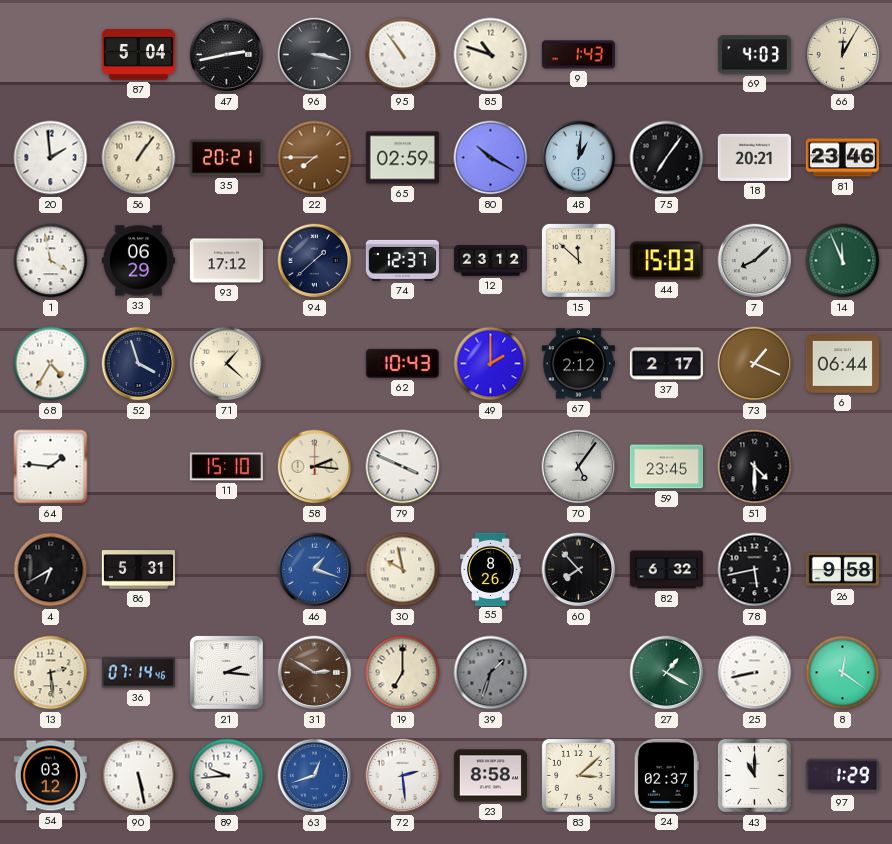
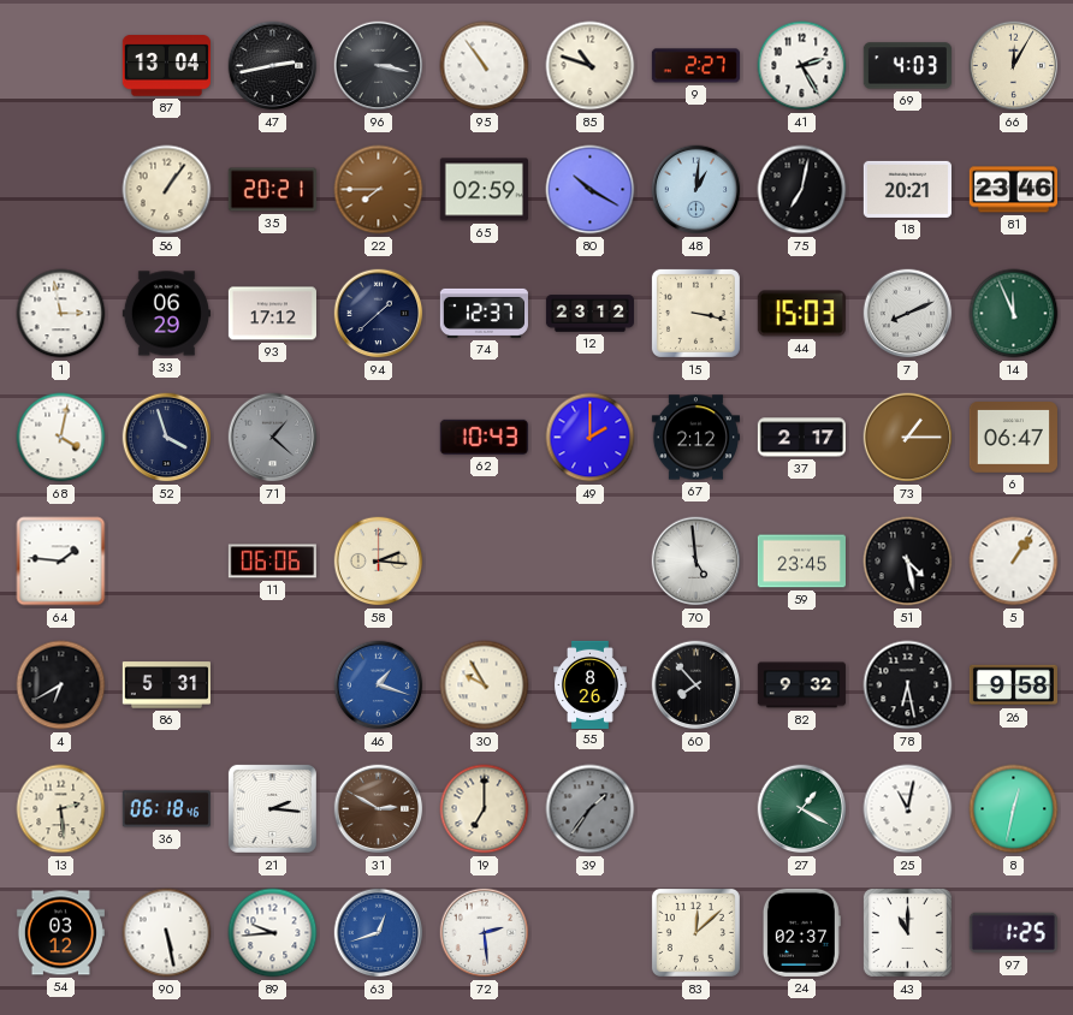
87: 5:04 -> 13:04 (166, 66)
9: 1:43 -> 2:27 (695, 66)
41: none -> 2:25 (802, 66)
20: 1:59 -> none (51, 158)
75: 7:06 -> 7:02 (802, 190)
1: 3:58 -> 2:58 (61, 314)
15: 11:52 -> 3:17 (695, 313)
7: 8:08 -> 8:11 (908, 314)
68: 4:35 -> 4:02 (61, 438)
71 dial: cream -> grey (273, 438)
73: 1:19 -> 1:15 (908, 438)
6: 06:44 -> 06:47 (1013, 438)
11: 15:10 -> 06:06 (272, 562)
79: 3:49 -> none (403, 467)
70: 5:06 -> 4:59 (696, 562)
51: 4:30 -> 4:28 (908, 562)
5: none -> 1:06 (1014, 562)
30: 9:58 -> 9:55 (485, 685)
82: 6:32 -> 9:32 (801, 685)
78: 5:43 -> 6:28 (908, 685)
36: 07:14 -> 06:18 (166, 809)
39: 1:33 -> 1:36 (591, 809)
25: 8:43 -> 11:02 (908, 809)
8: 12:21 -> 12:32 (1014, 809)
23: 8:58 -> none (490, 776)
83: 3:08 -> 12:08 (695, 932)
97: 1:29 -> 1:25 (1013, 933)
